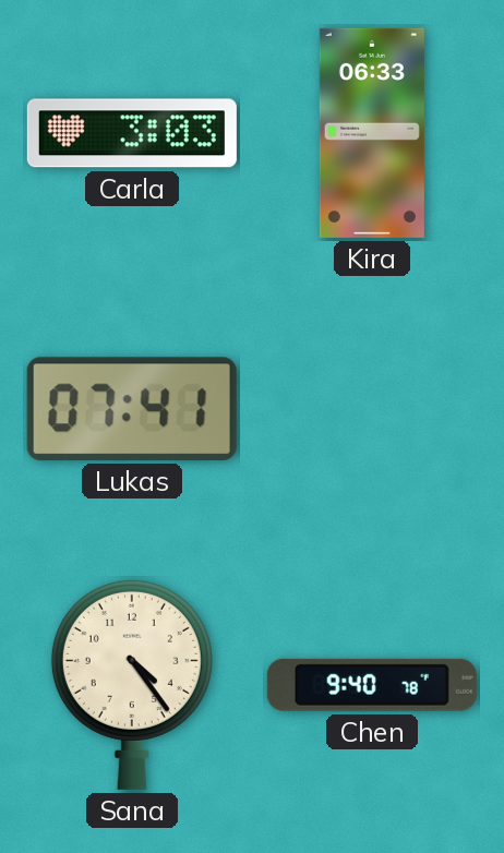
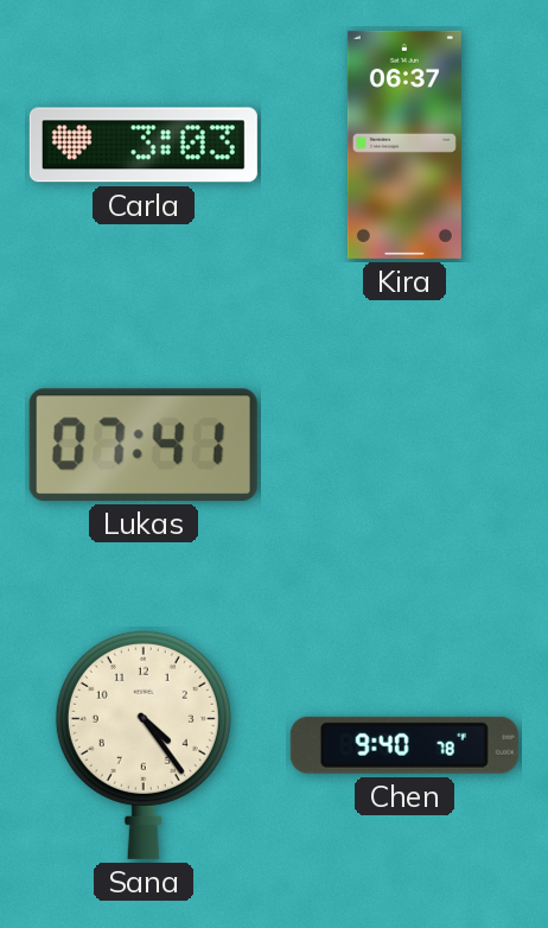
Kira: 06:33 -> 06:37 (404, 145)
